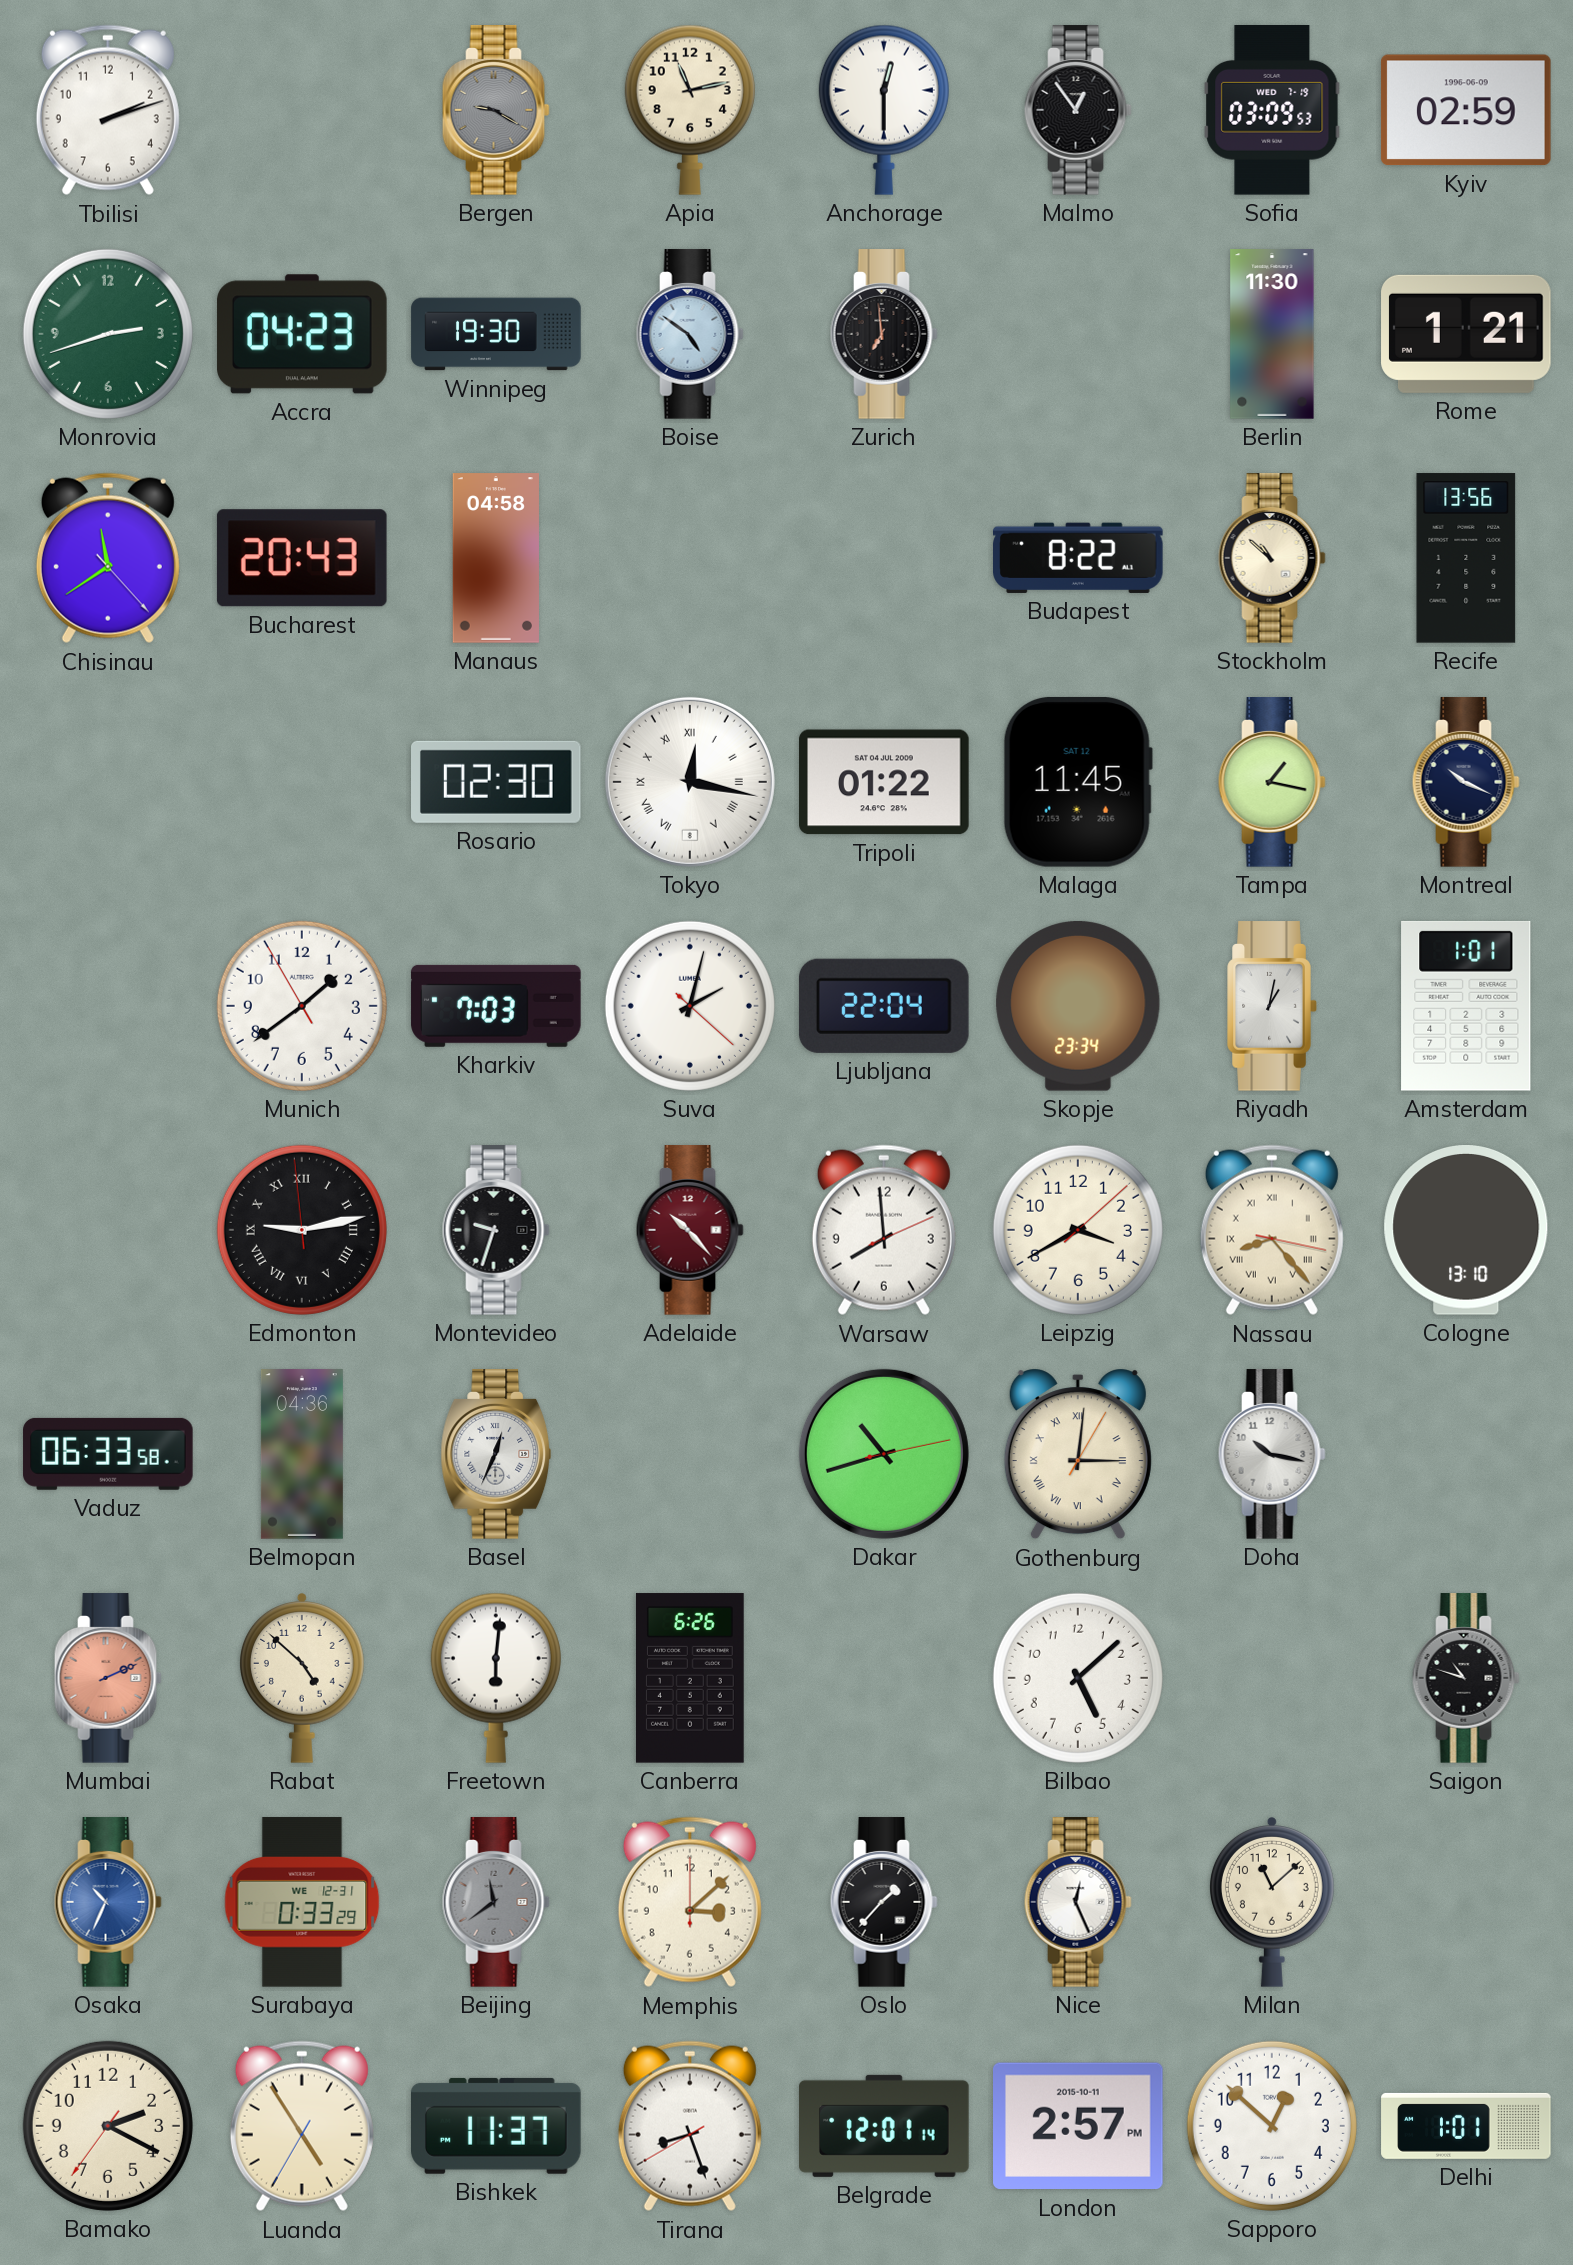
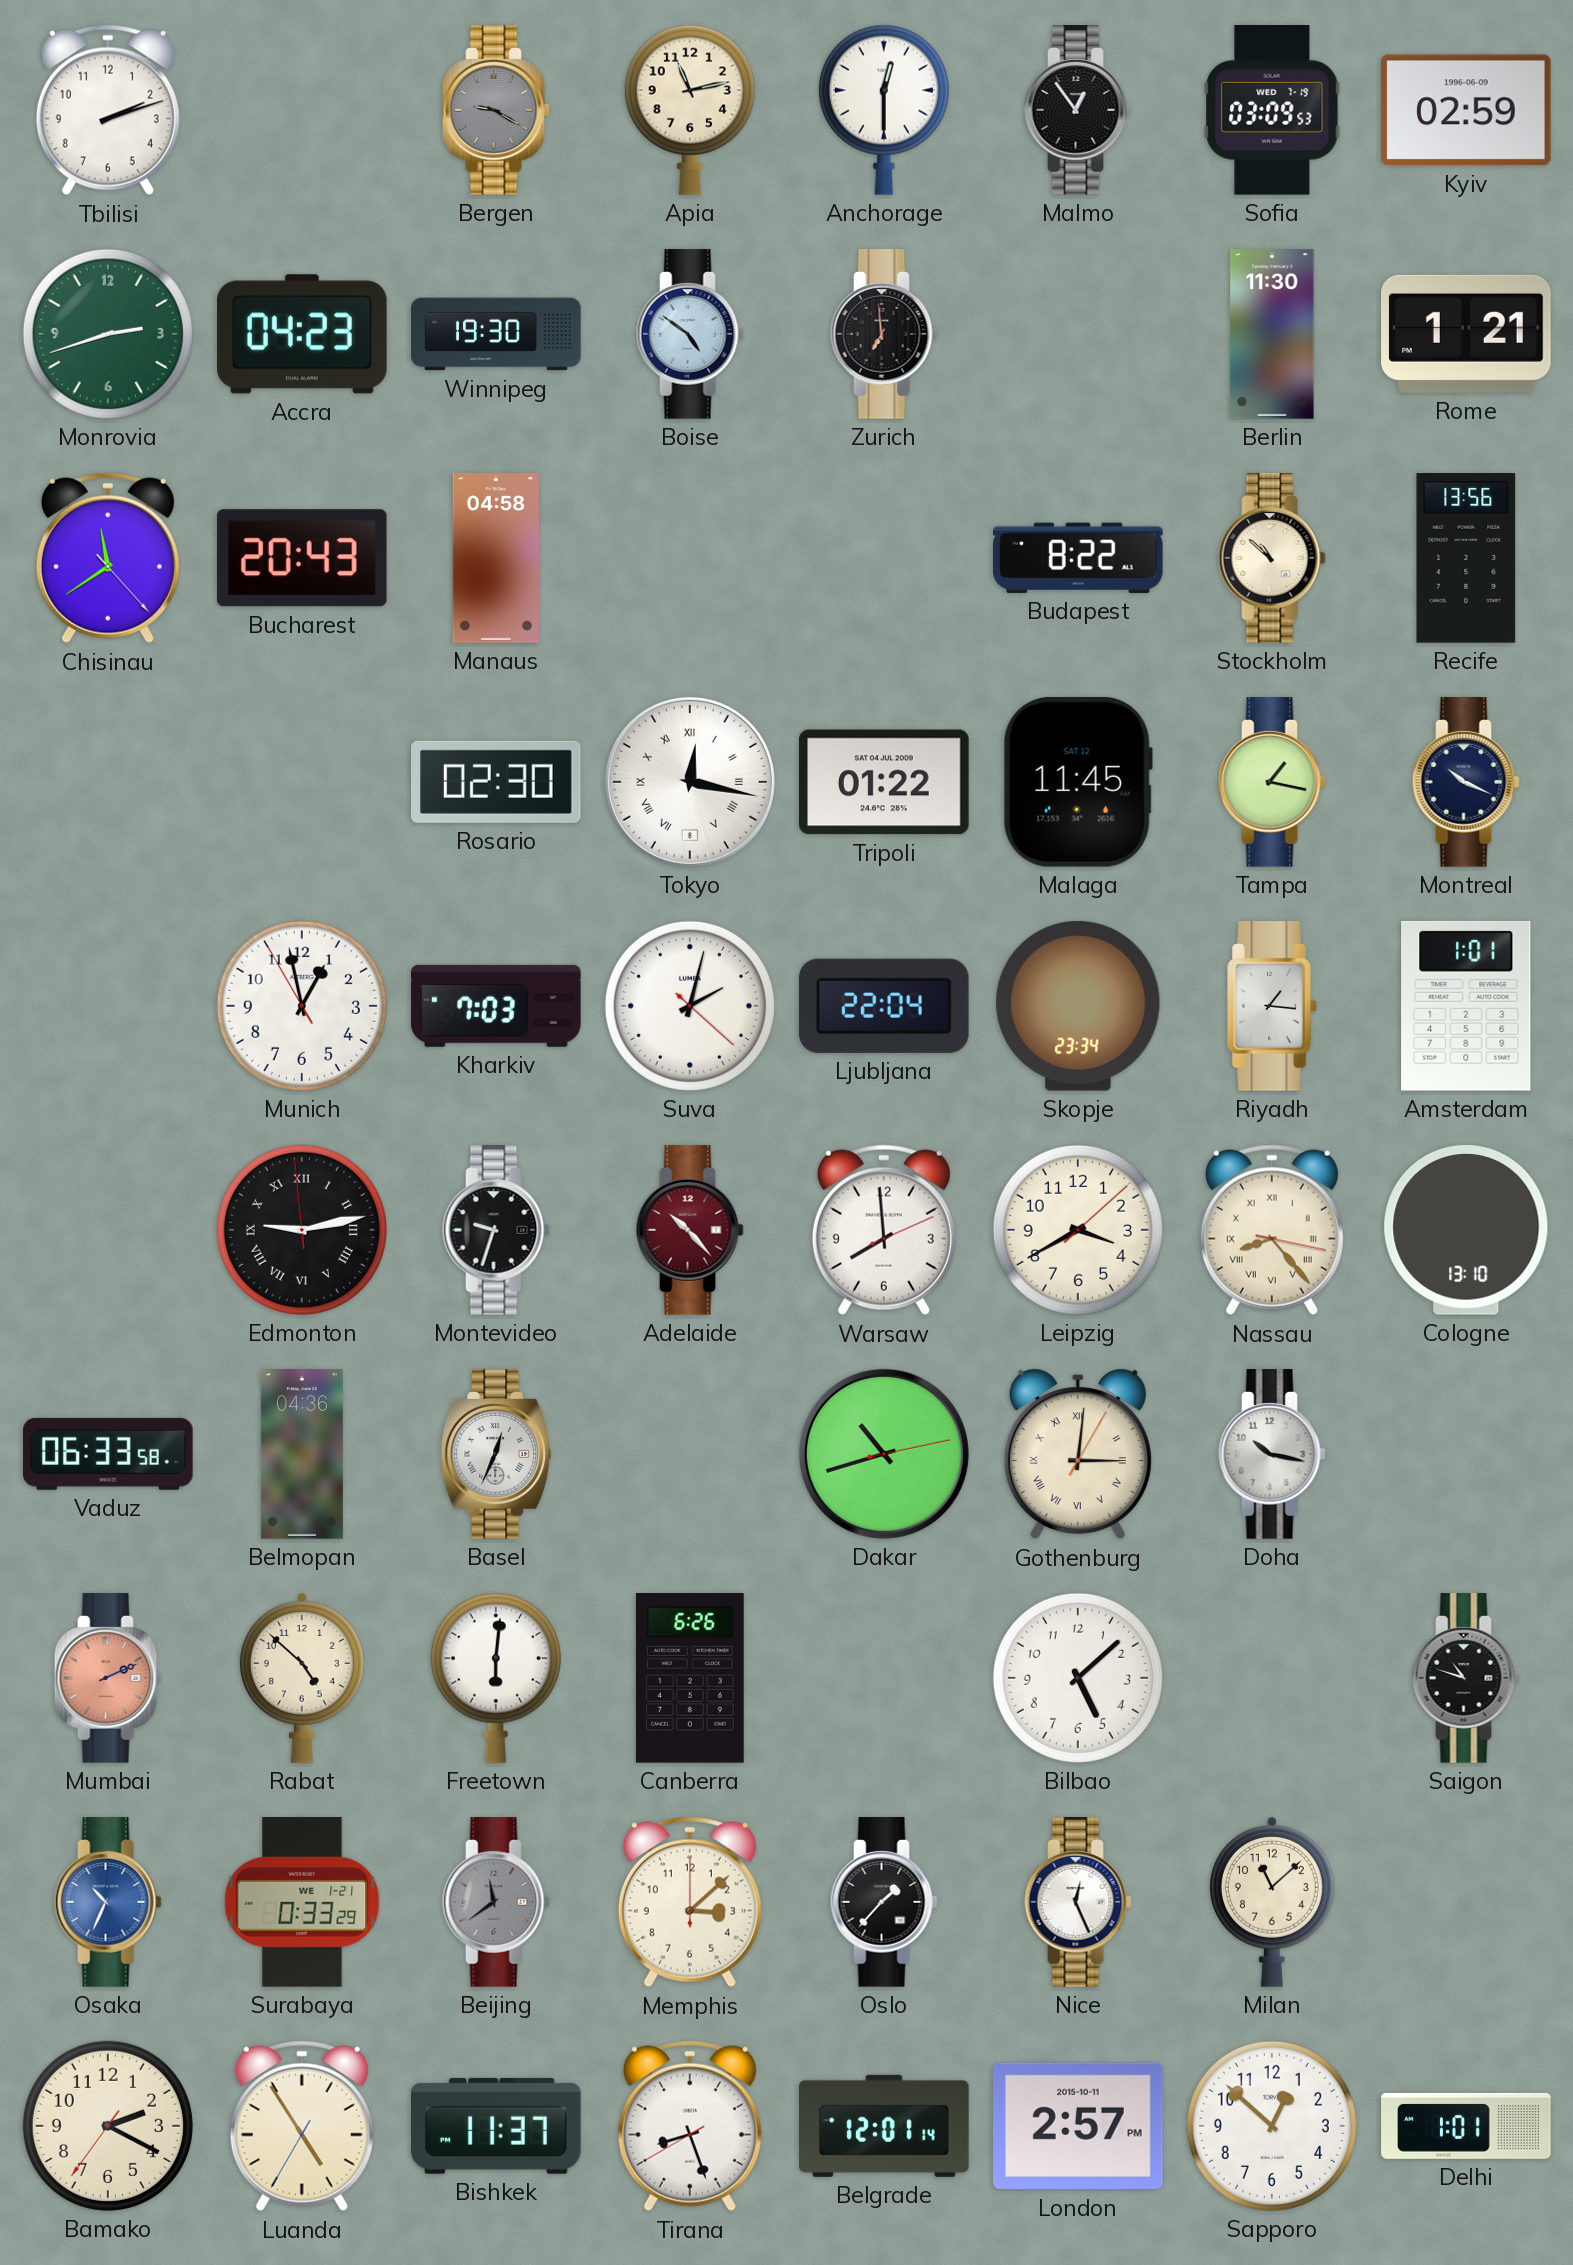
Munich: 1:38 -> 12:57 (302, 1006)
Riyadh: 1:02 -> 1:16 (1272, 1006)
Surabaya date: WE 12-31 -> WE 1-21 (302, 1902)
